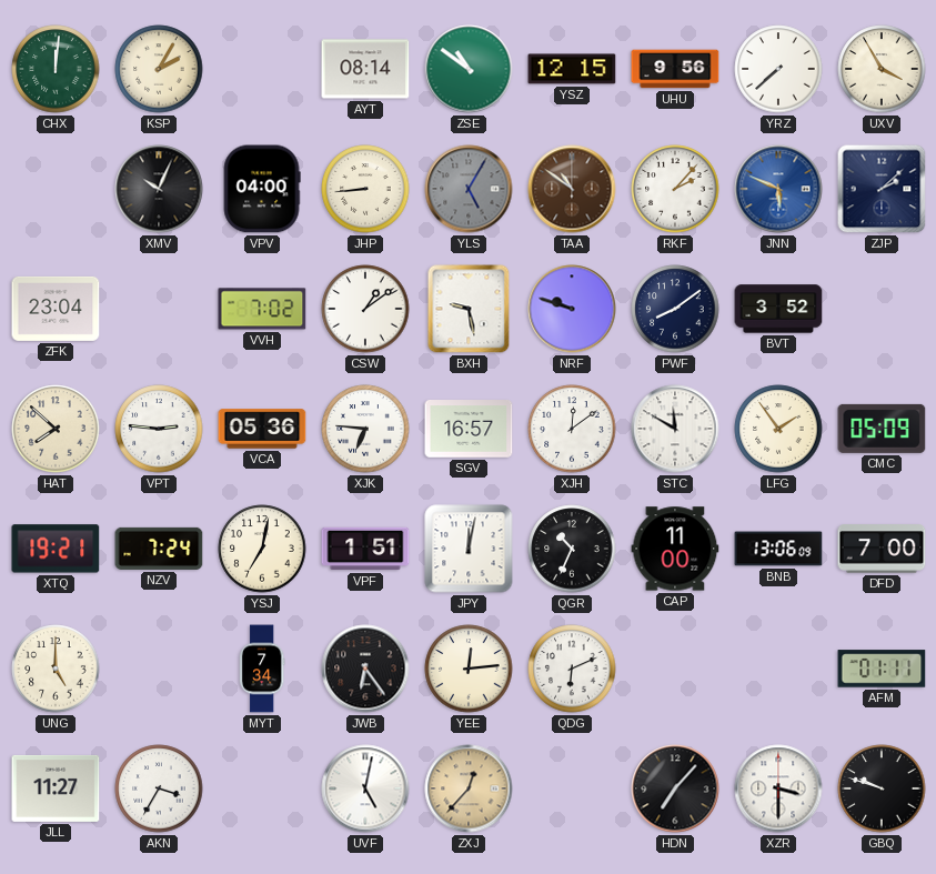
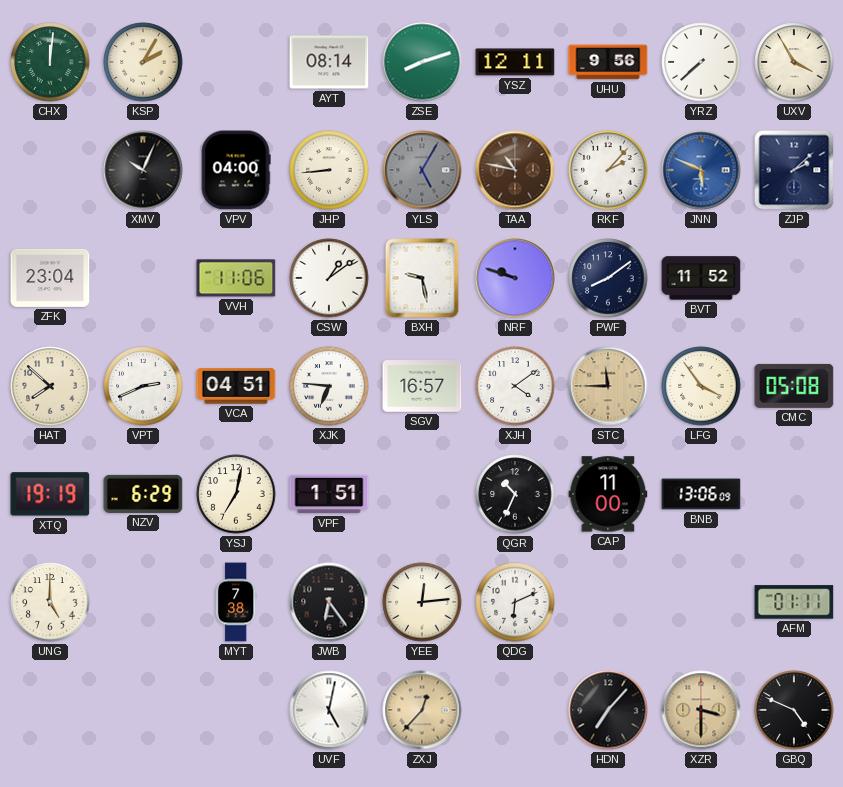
ZSE: 10:51 -> 8:12 (422, 62)
YSZ: 12:15 -> 12:11 (515, 62)
TAA: 10:51 -> 10:47 (515, 170)
VVH: 7:02 -> 11:06 (236, 278)
BVT: 3:52 -> 11:52 (701, 278)
VPT: 2:46 -> 2:41 (143, 386)
VCA: 05:36 -> 04:51 (236, 386)
XJH: 12:09 -> 4:09 (515, 386)
STC: 11:50 -> 11:45 (608, 386)
STC dial: white -> champagne (608, 386)
LFG: 1:54 -> 3:54 (701, 386)
CMC: 05:09 -> 05:08 (794, 386)
XTQ: 19:21 -> 19:19 (50, 494)
NZV: 7:24 -> 6:29 (143, 494)
JPY: 12:02 -> none (469, 549)
DFD: 7:00 -> none (882, 549)
MYT: 7:34 -> 7:38 (236, 602)
JLL: 11:27 -> none (56, 788)
AKN: 3:35 -> none (159, 788)
XZR dial: white -> champagne (701, 710)
GBQ: 9:48 -> 4:49 (794, 710)
